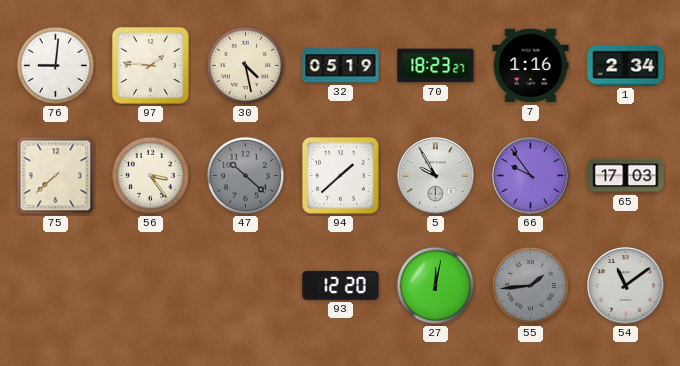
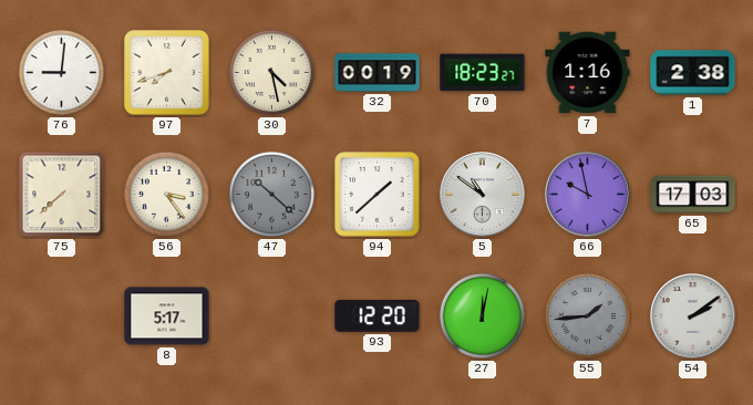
97: 1:46 -> 7:42 (167, 73)
32: 05:19 -> 00:19 (378, 73)
1: 2:34 -> 2:38 (693, 73)
5: 9:55 -> 10:51 (483, 195)
66: 9:54 -> 9:58 (588, 195)
8: none -> 5:17 (167, 316)
54: 11:09 -> 2:09 (693, 316)
